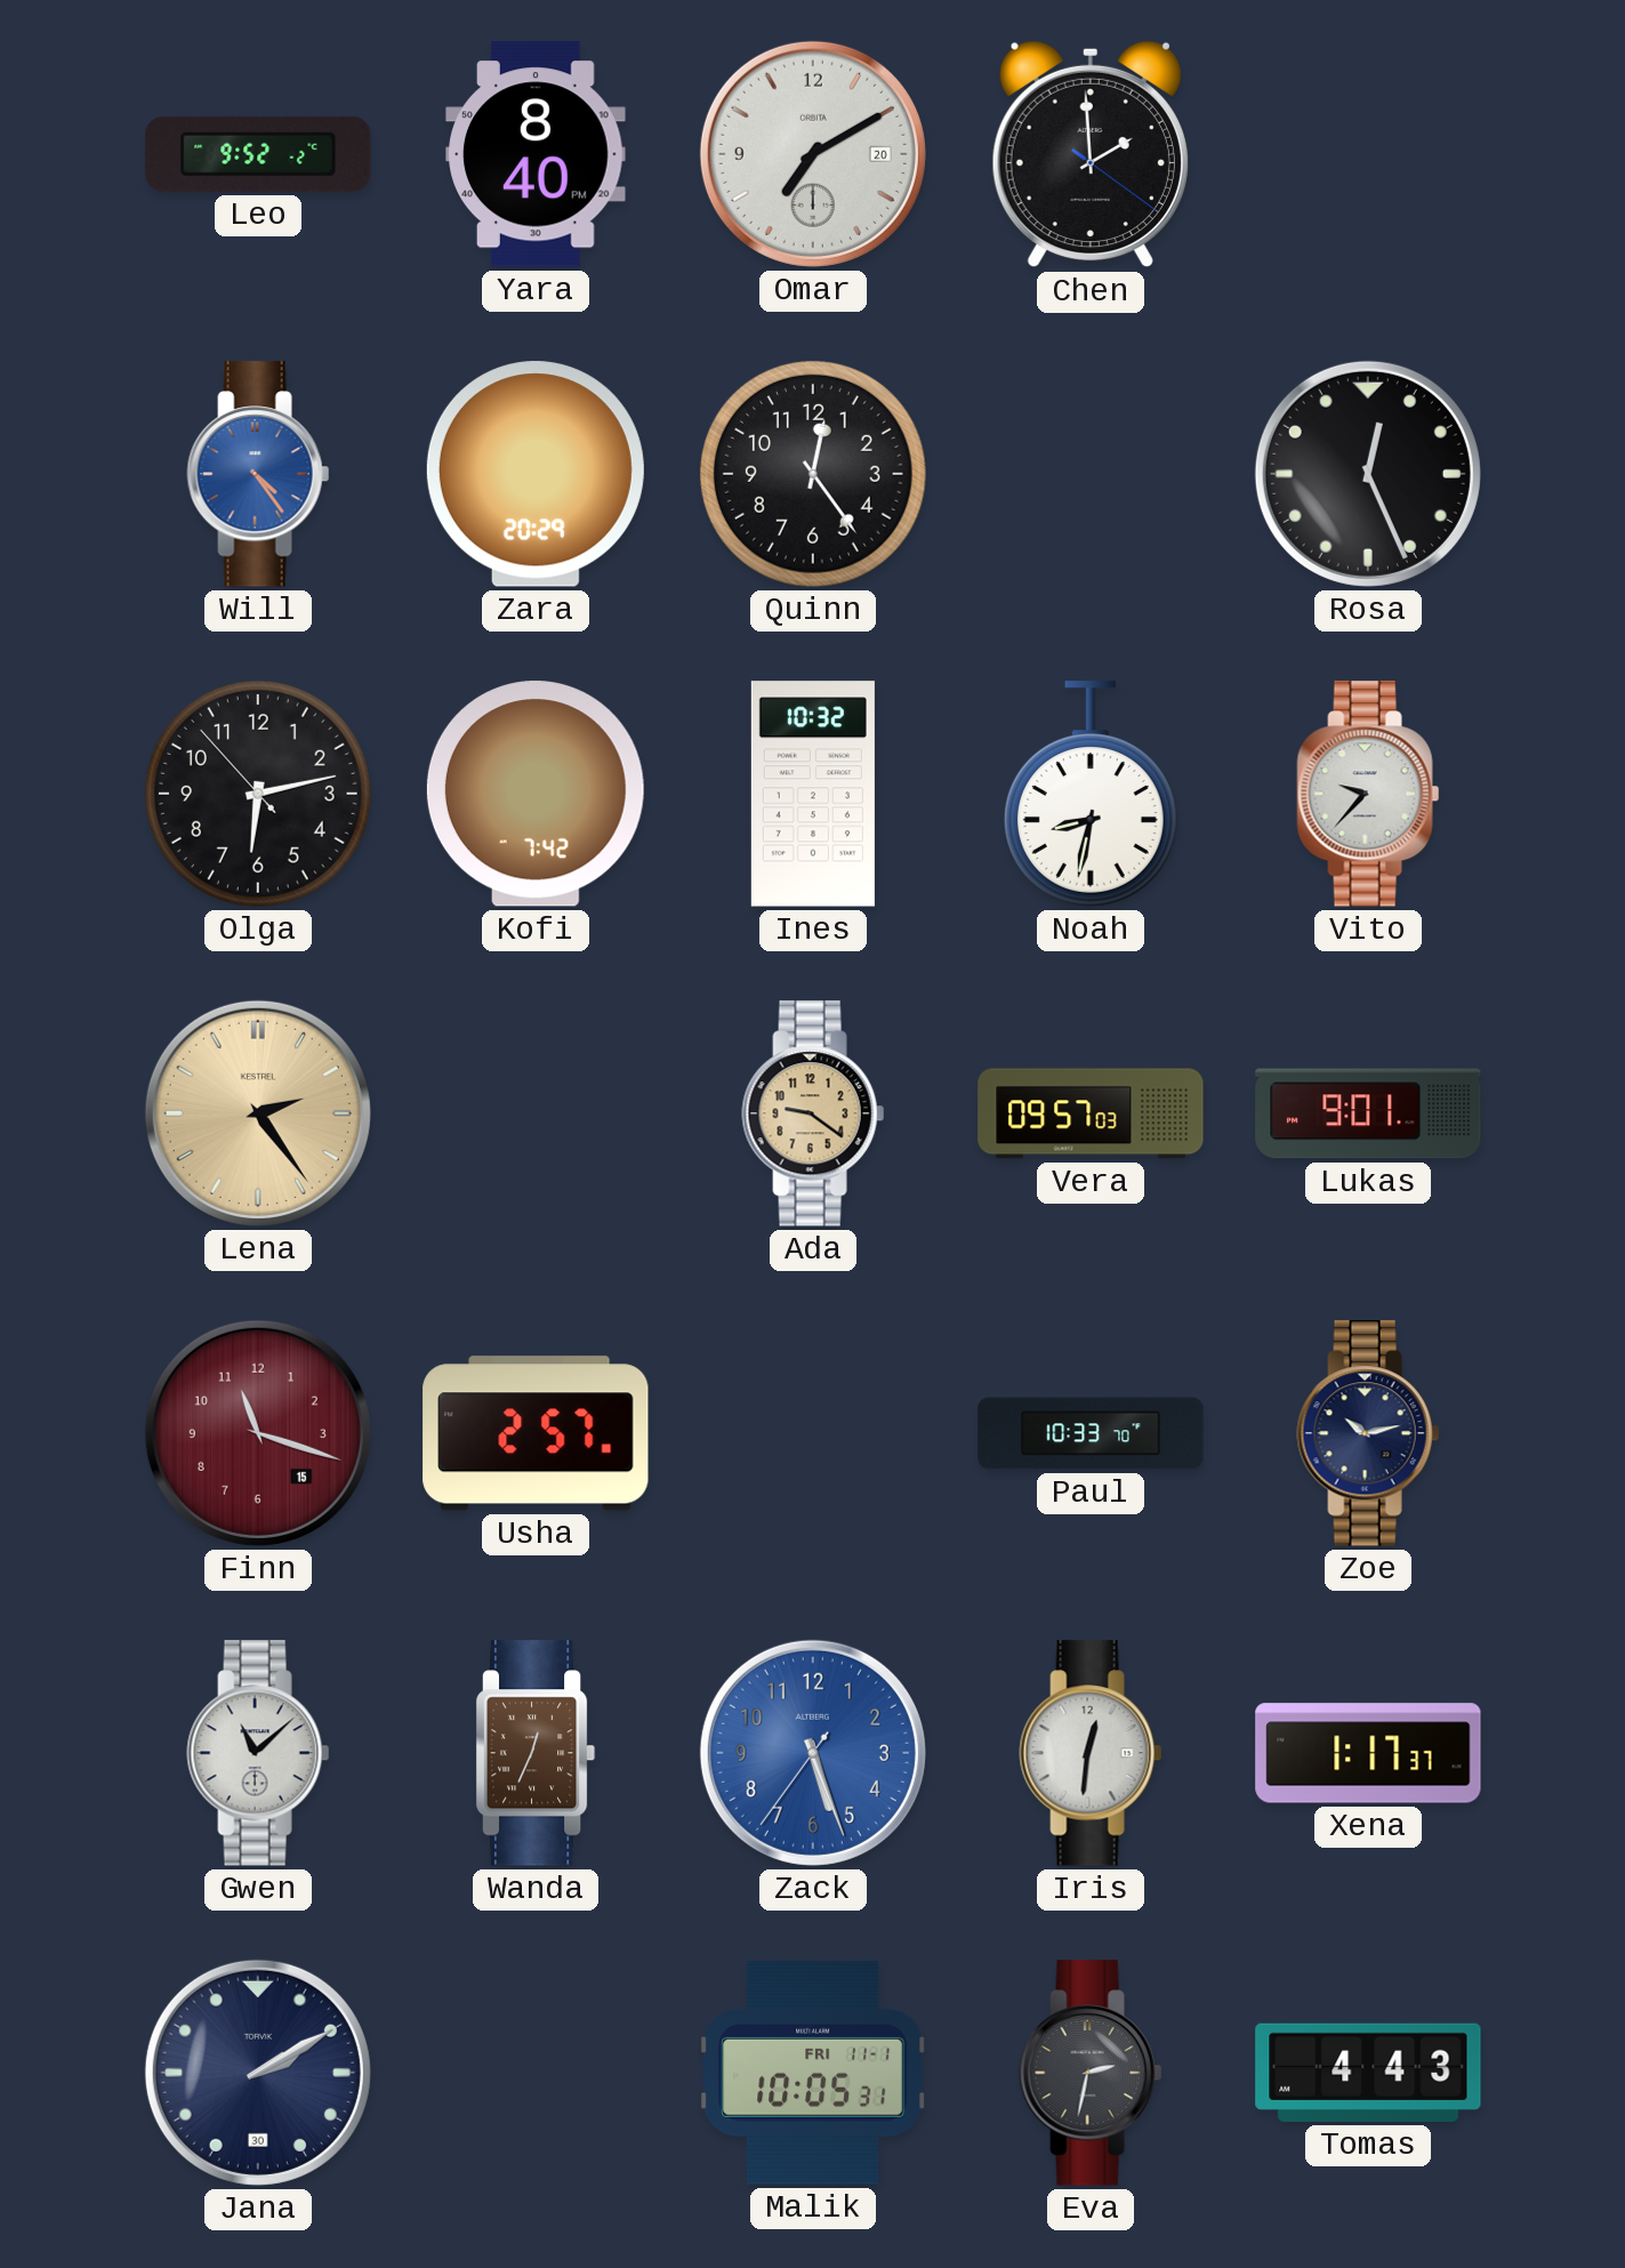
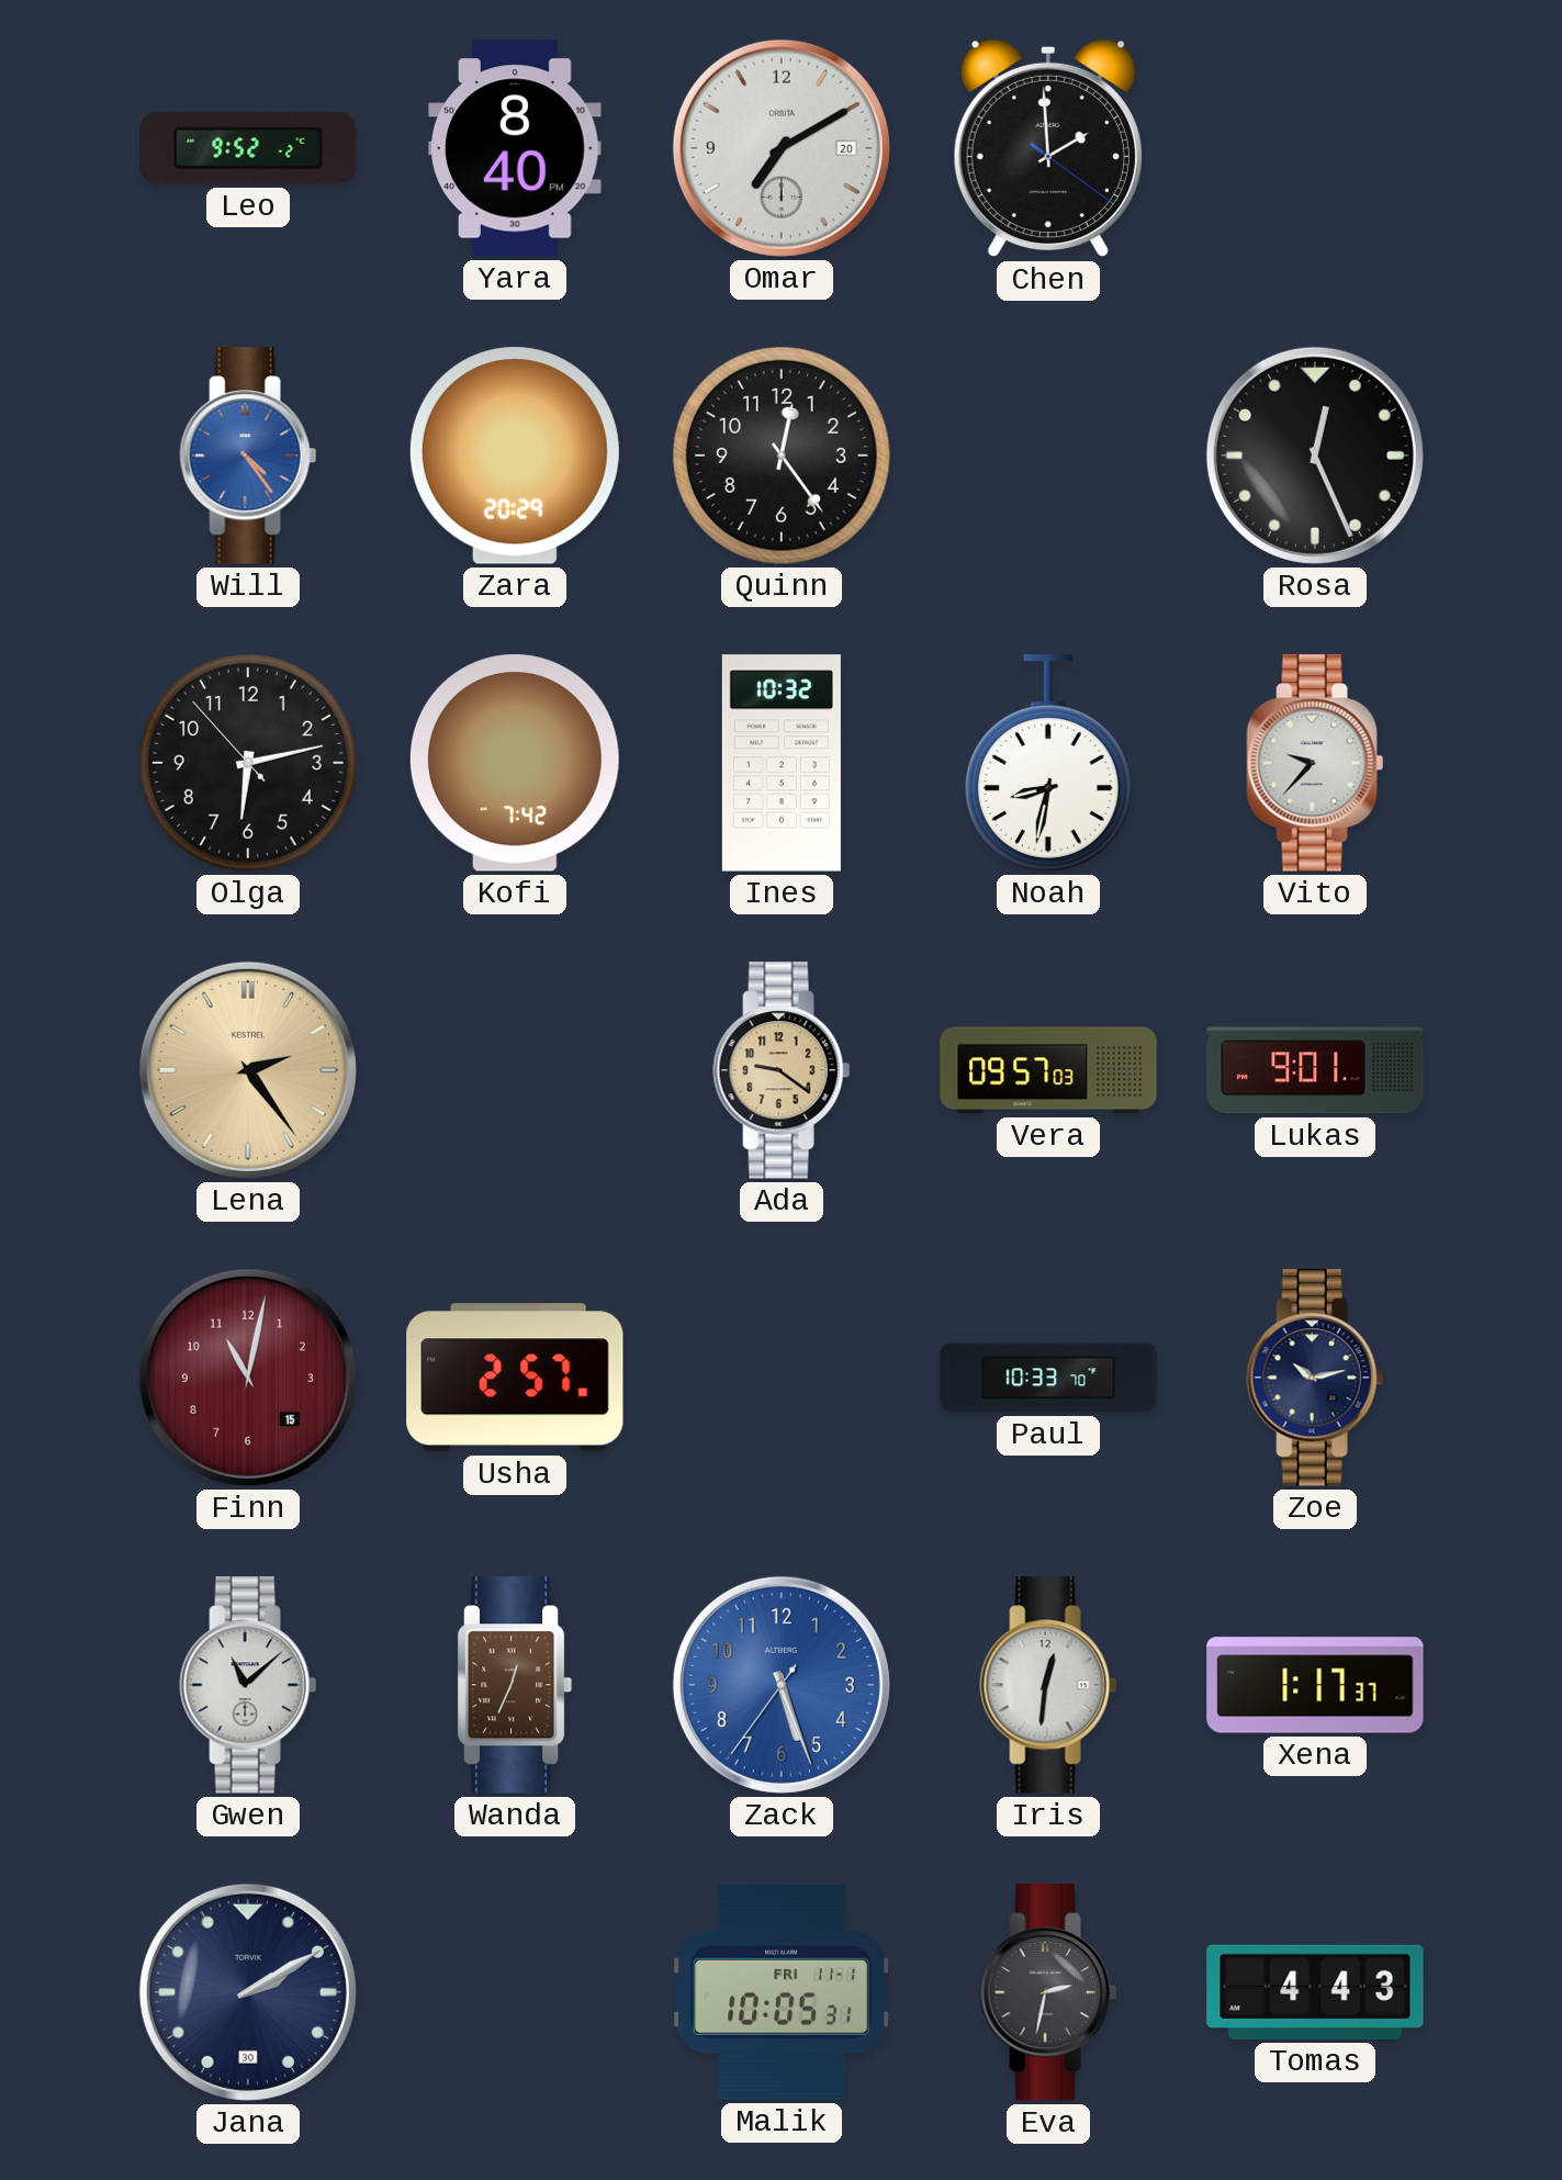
Finn: 11:18 -> 11:02 (248, 1378)
